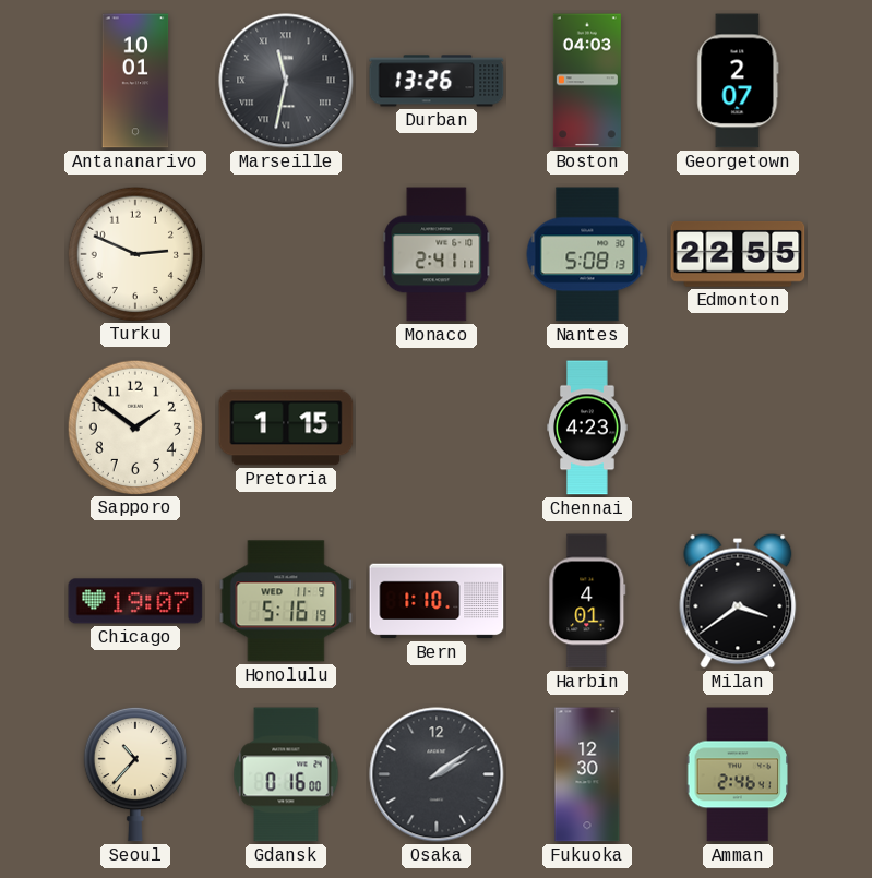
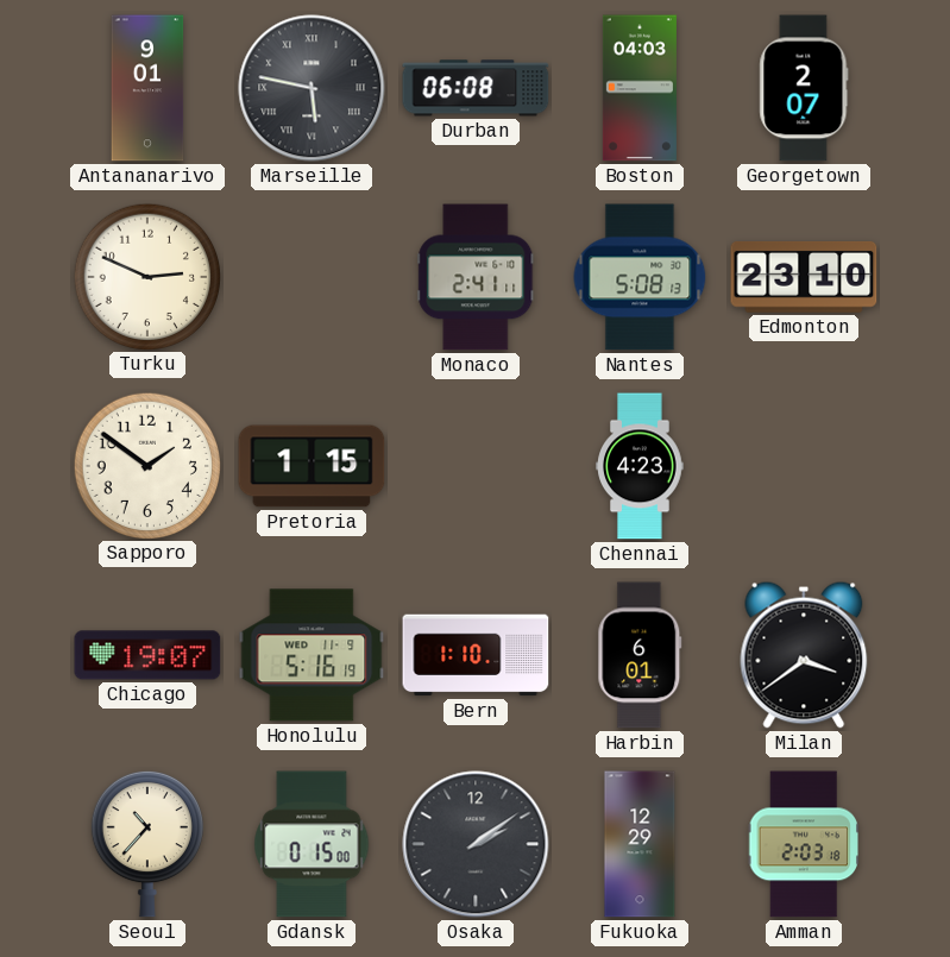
Antananarivo: 10:01 -> 9:01 (147, 88)
Marseille: 11:32 -> 5:47 (312, 88)
Durban: 13:26 -> 06:08 (476, 88)
Edmonton: 22:55 -> 23:10 (804, 277)
Harbin: 4:01 -> 6:01 (640, 655)
Gdansk: 0:16 -> 0:15 (312, 844)
Fukuoka: 12:30 -> 12:29 (640, 844)
Amman: 2:46 -> 2:03 (804, 844)
